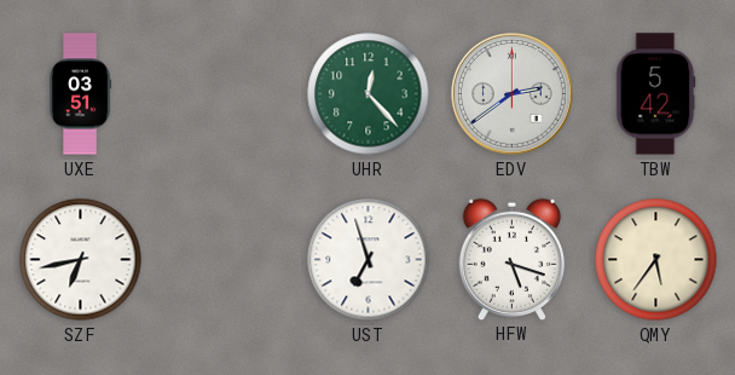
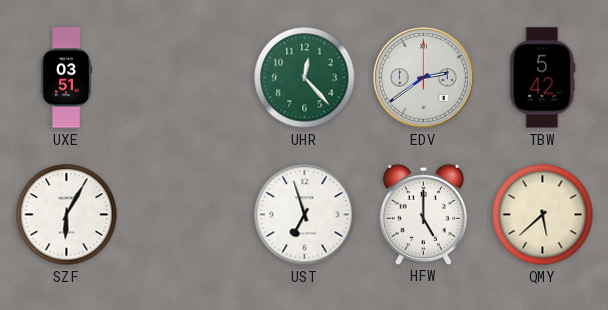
SZF: 6:43 -> 6:05 (67, 215)
HFW: 5:18 -> 5:00 (423, 214)
QMY: 5:36 -> 5:38 (543, 215)
